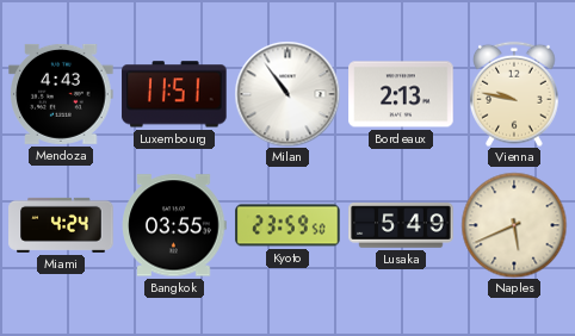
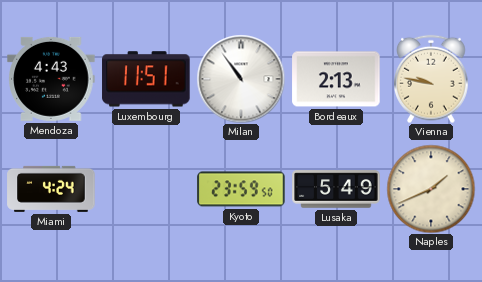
Bangkok: 03:55 -> none (174, 225)
Naples: 5:41 -> 1:41 (431, 189)
